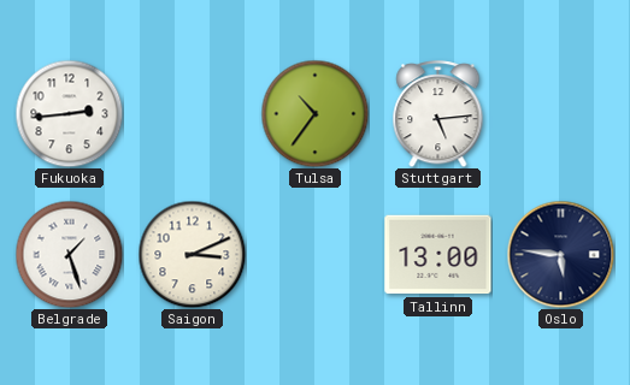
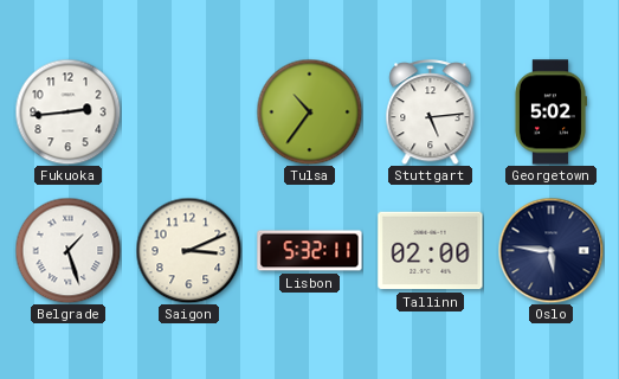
Georgetown: none -> 5:02 (550, 113)
Lisbon: none -> 5:32 (310, 251)
Tallinn: 13:00 -> 02:00 (431, 251)
